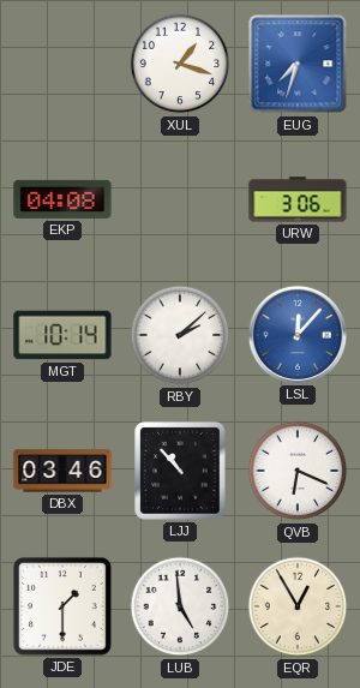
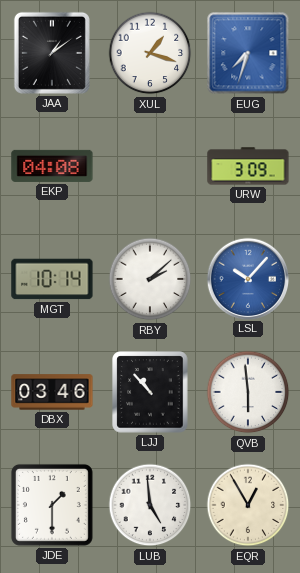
JAA: none -> 1:09 (52, 53)
URW: 3:06 -> 3:09 (248, 166)
LSL: 12:07 -> 10:07 (247, 278)
QVB: 6:19 -> 5:59 (248, 392)
